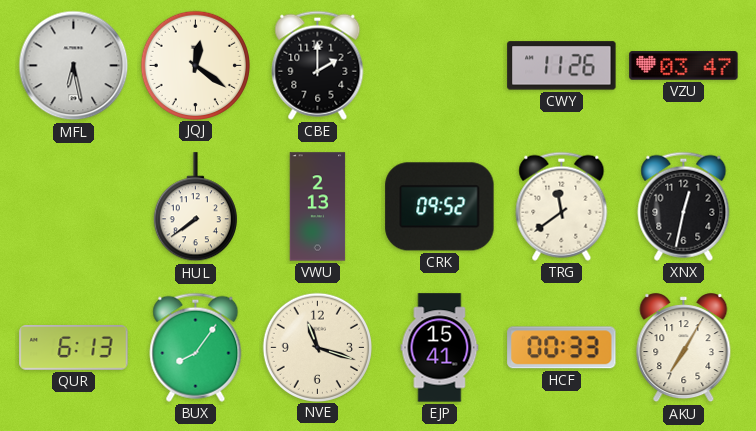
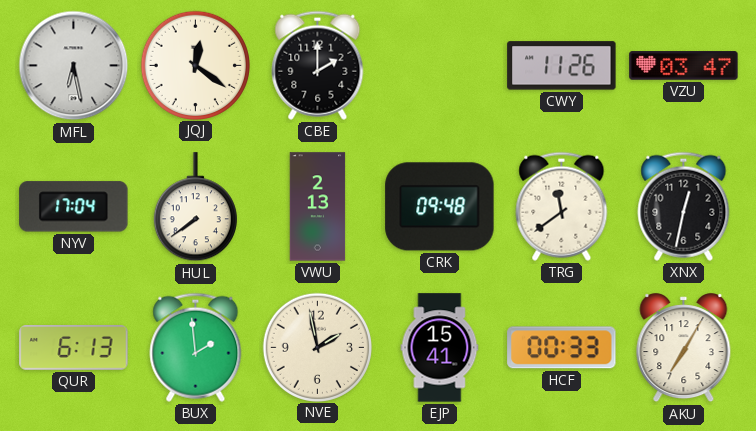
NYV: none -> 17:04 (74, 207)
CRK: 09:52 -> 09:48 (440, 207)
BUX: 8:06 -> 1:59 (196, 347)
NVE: 11:18 -> 1:58 (317, 347)
